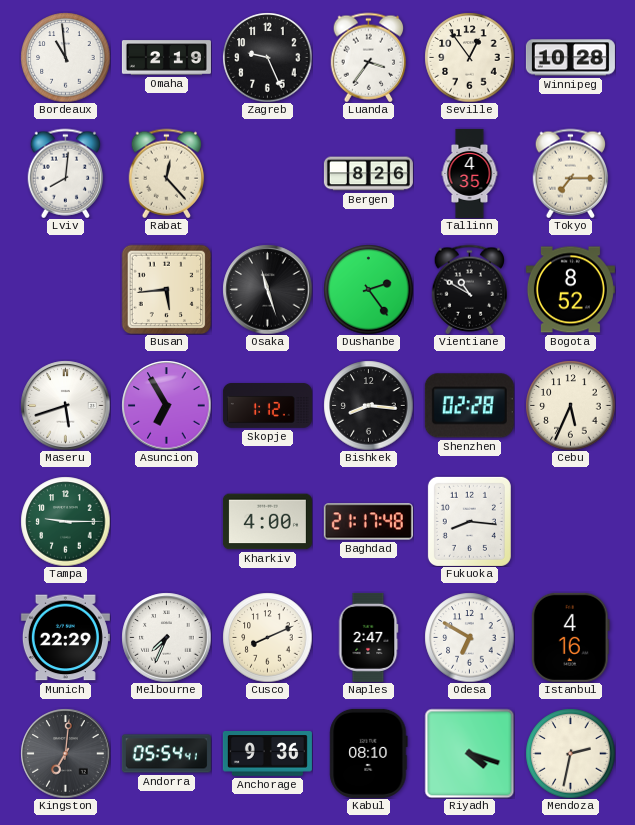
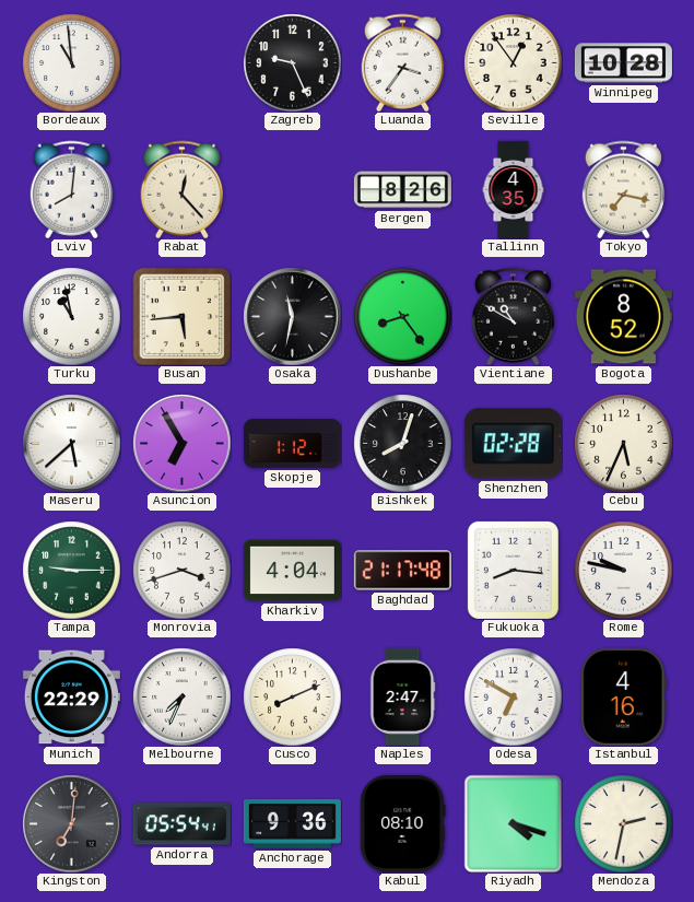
Omaha: 2:19 -> none (166, 58)
Tokyo: 7:15 -> 7:17 (624, 189)
Turku: none -> 10:58 (71, 316)
Osaka: 11:27 -> 11:32 (292, 316)
Dushanbe: 2:24 -> 8:24 (402, 316)
Maseru: 5:42 -> 5:38 (71, 443)
Bishkek: 8:16 -> 8:03 (402, 443)
Monrovia: none -> 3:42 (181, 570)
Kharkiv: 4:00 -> 4:04 (292, 571)
Rome: none -> 9:47 (623, 570)
